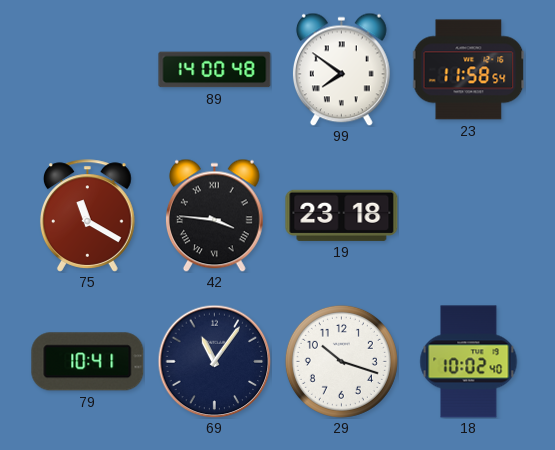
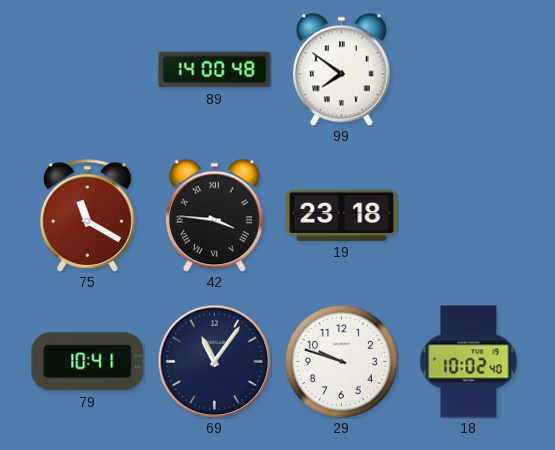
23: 11:58 -> none (468, 70)
29: 10:18 -> 9:48 (341, 361)
